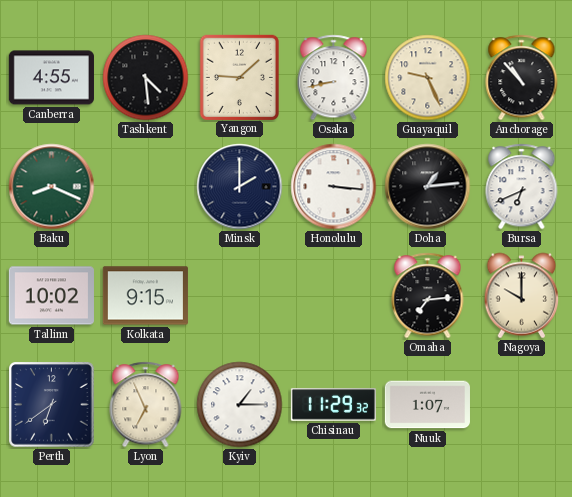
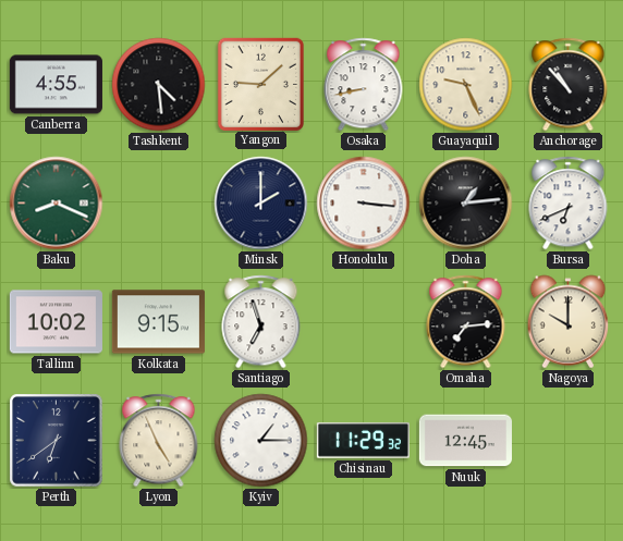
Santiago: none -> 6:57 (261, 322)
Lyon: 6:56 -> 4:56 (159, 441)
Nuuk: 1:07 -> 12:45 (465, 441)
